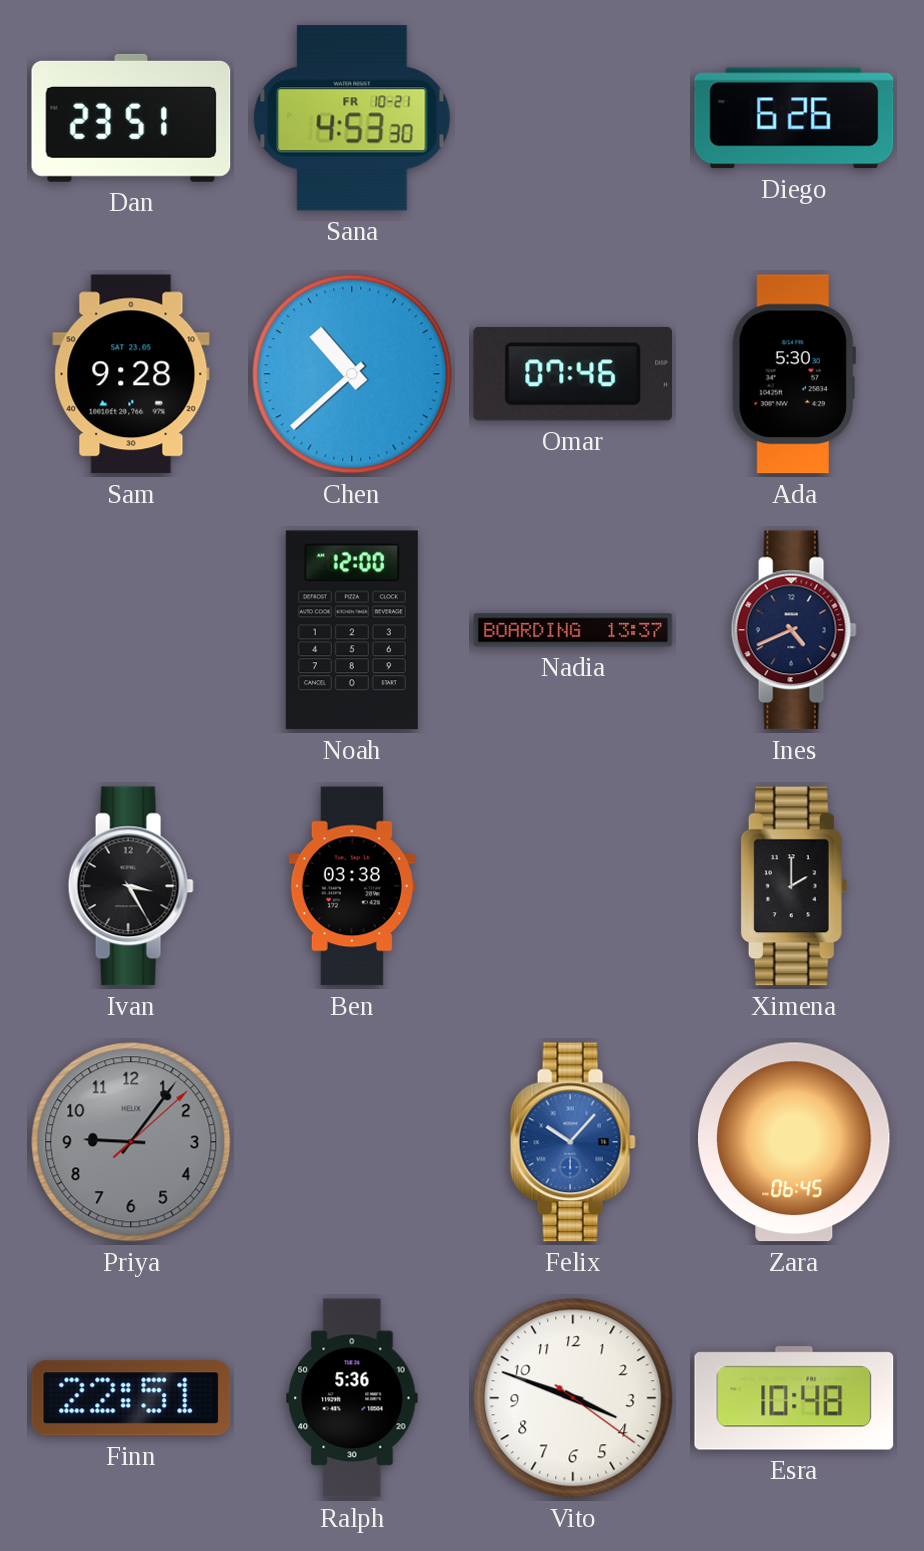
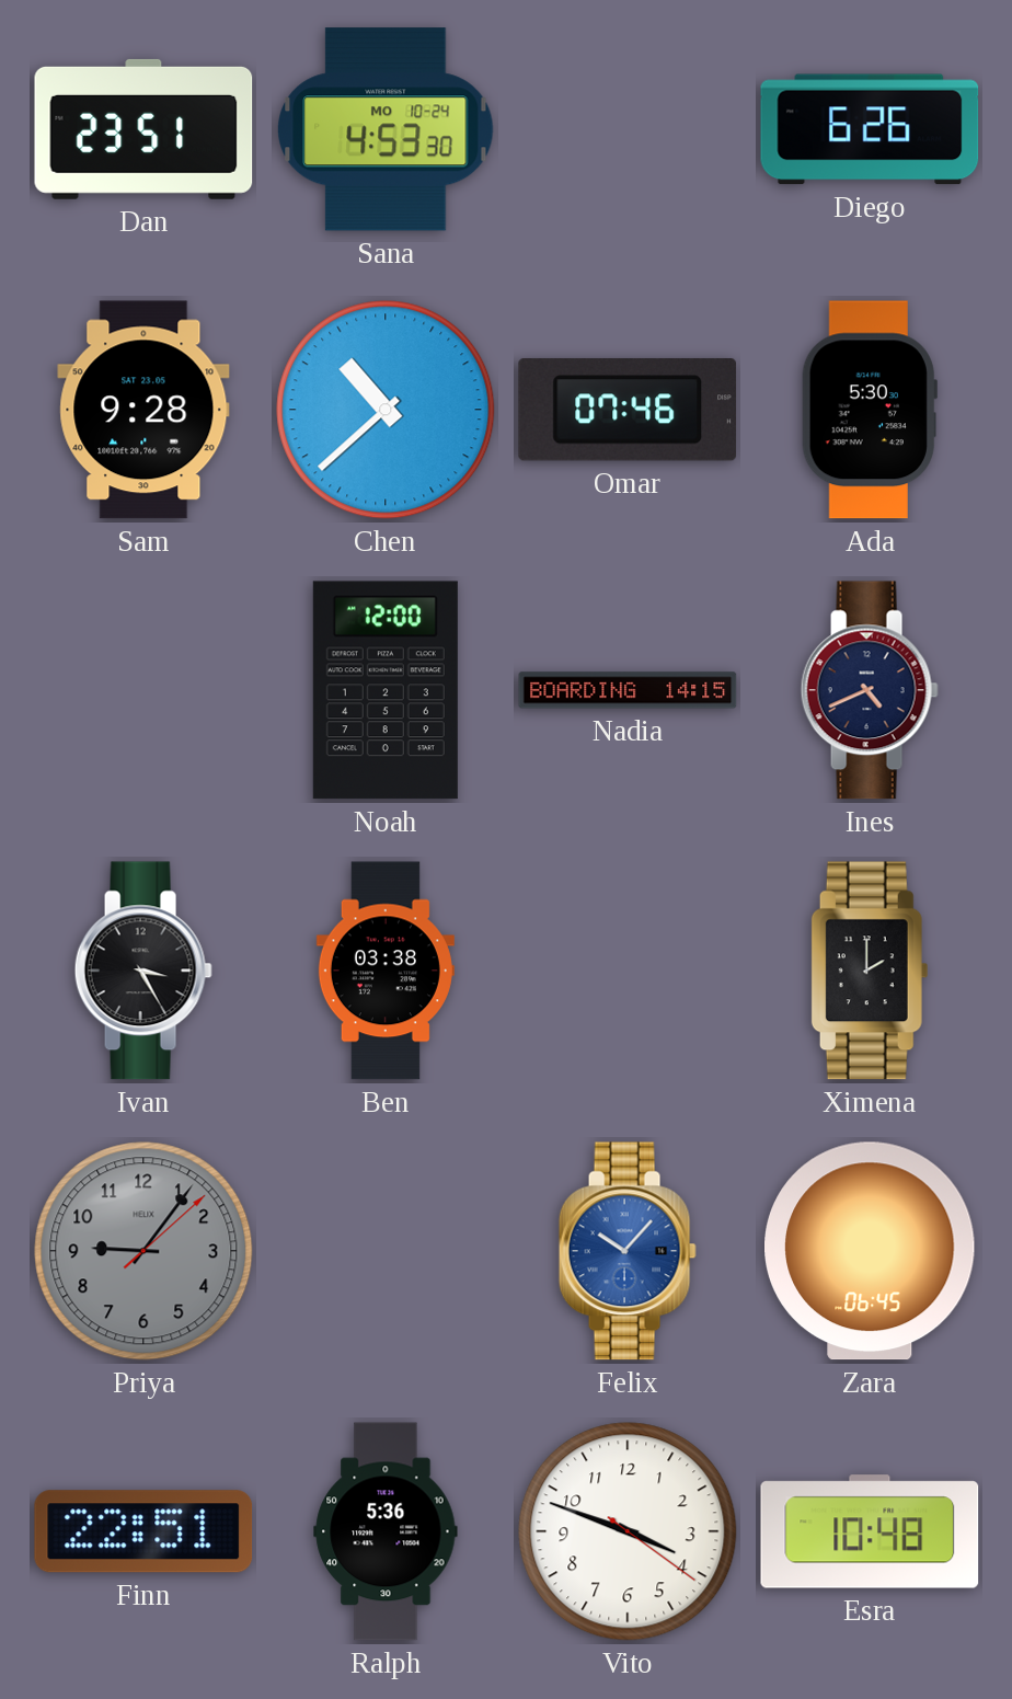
Sana date: FR 10-21 -> MO 10-24 (386, 129)
Nadia: 13:37 -> 14:15 (628, 690)
